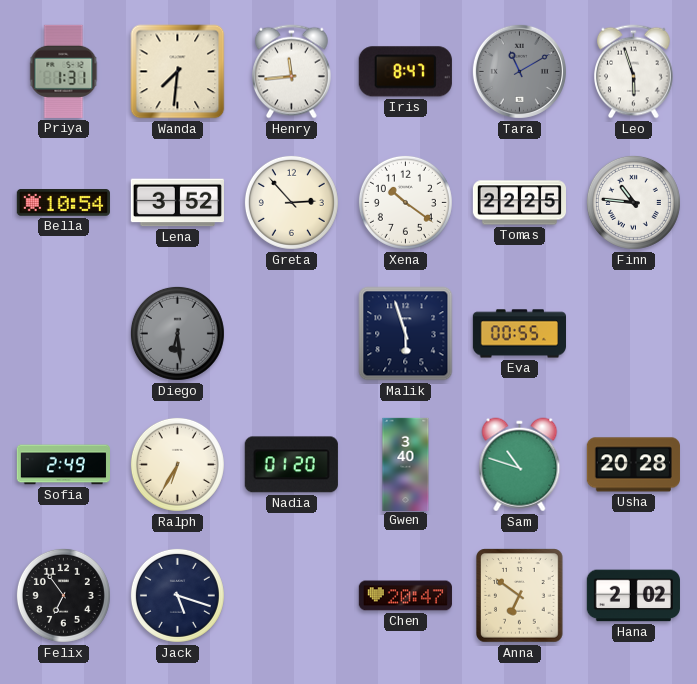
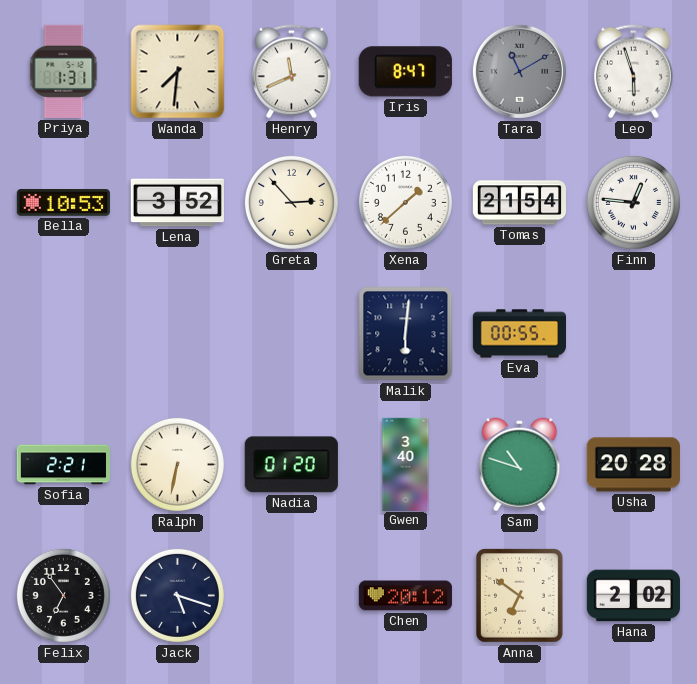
Henry: 11:44 -> 11:41 (292, 72)
Bella: 10:54 -> 10:53 (63, 203)
Xena: 10:21 -> 1:38 (405, 202)
Tomas: 22:25 -> 21:54 (519, 203)
Finn: 10:46 -> 12:46 (633, 202)
Diego: 6:29 -> none (177, 333)
Malik: 5:57 -> 6:01 (406, 334)
Sofia: 2:49 -> 2:21 (63, 465)
Ralph: 6:35 -> 6:32 (177, 464)
Chen: 20:47 -> 20:12 (405, 596)
